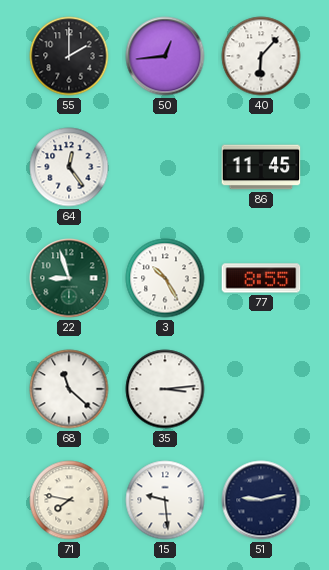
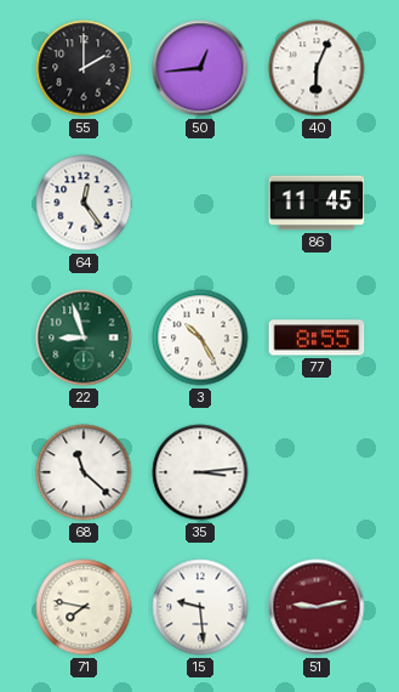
40: 6:07 -> 6:04 (317, 68)
51 dial: navy -> burgundy (317, 607)
